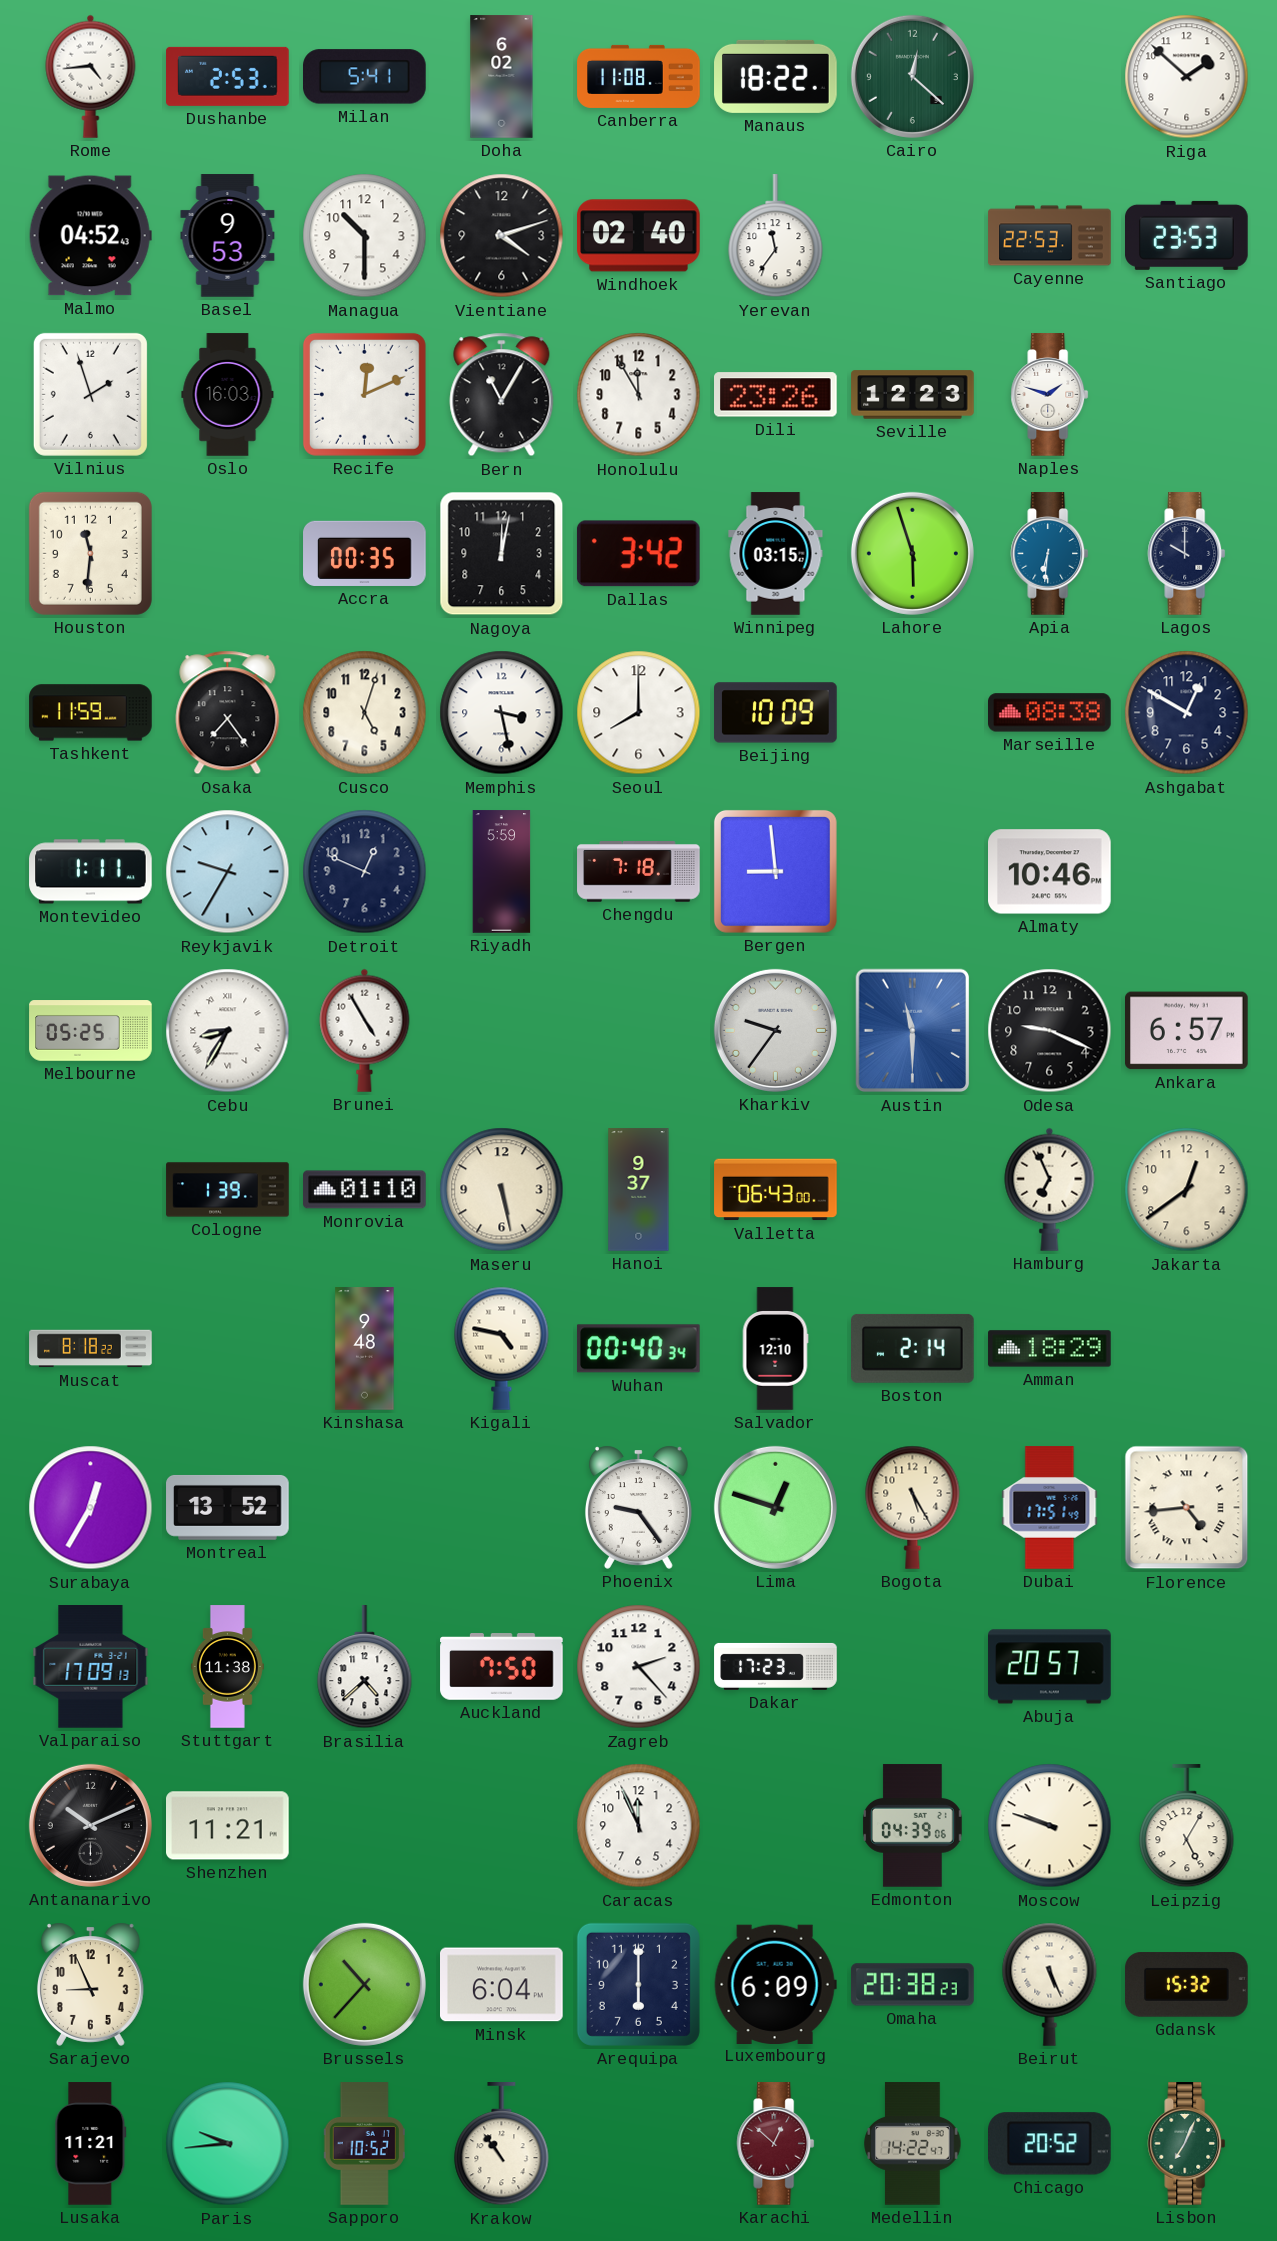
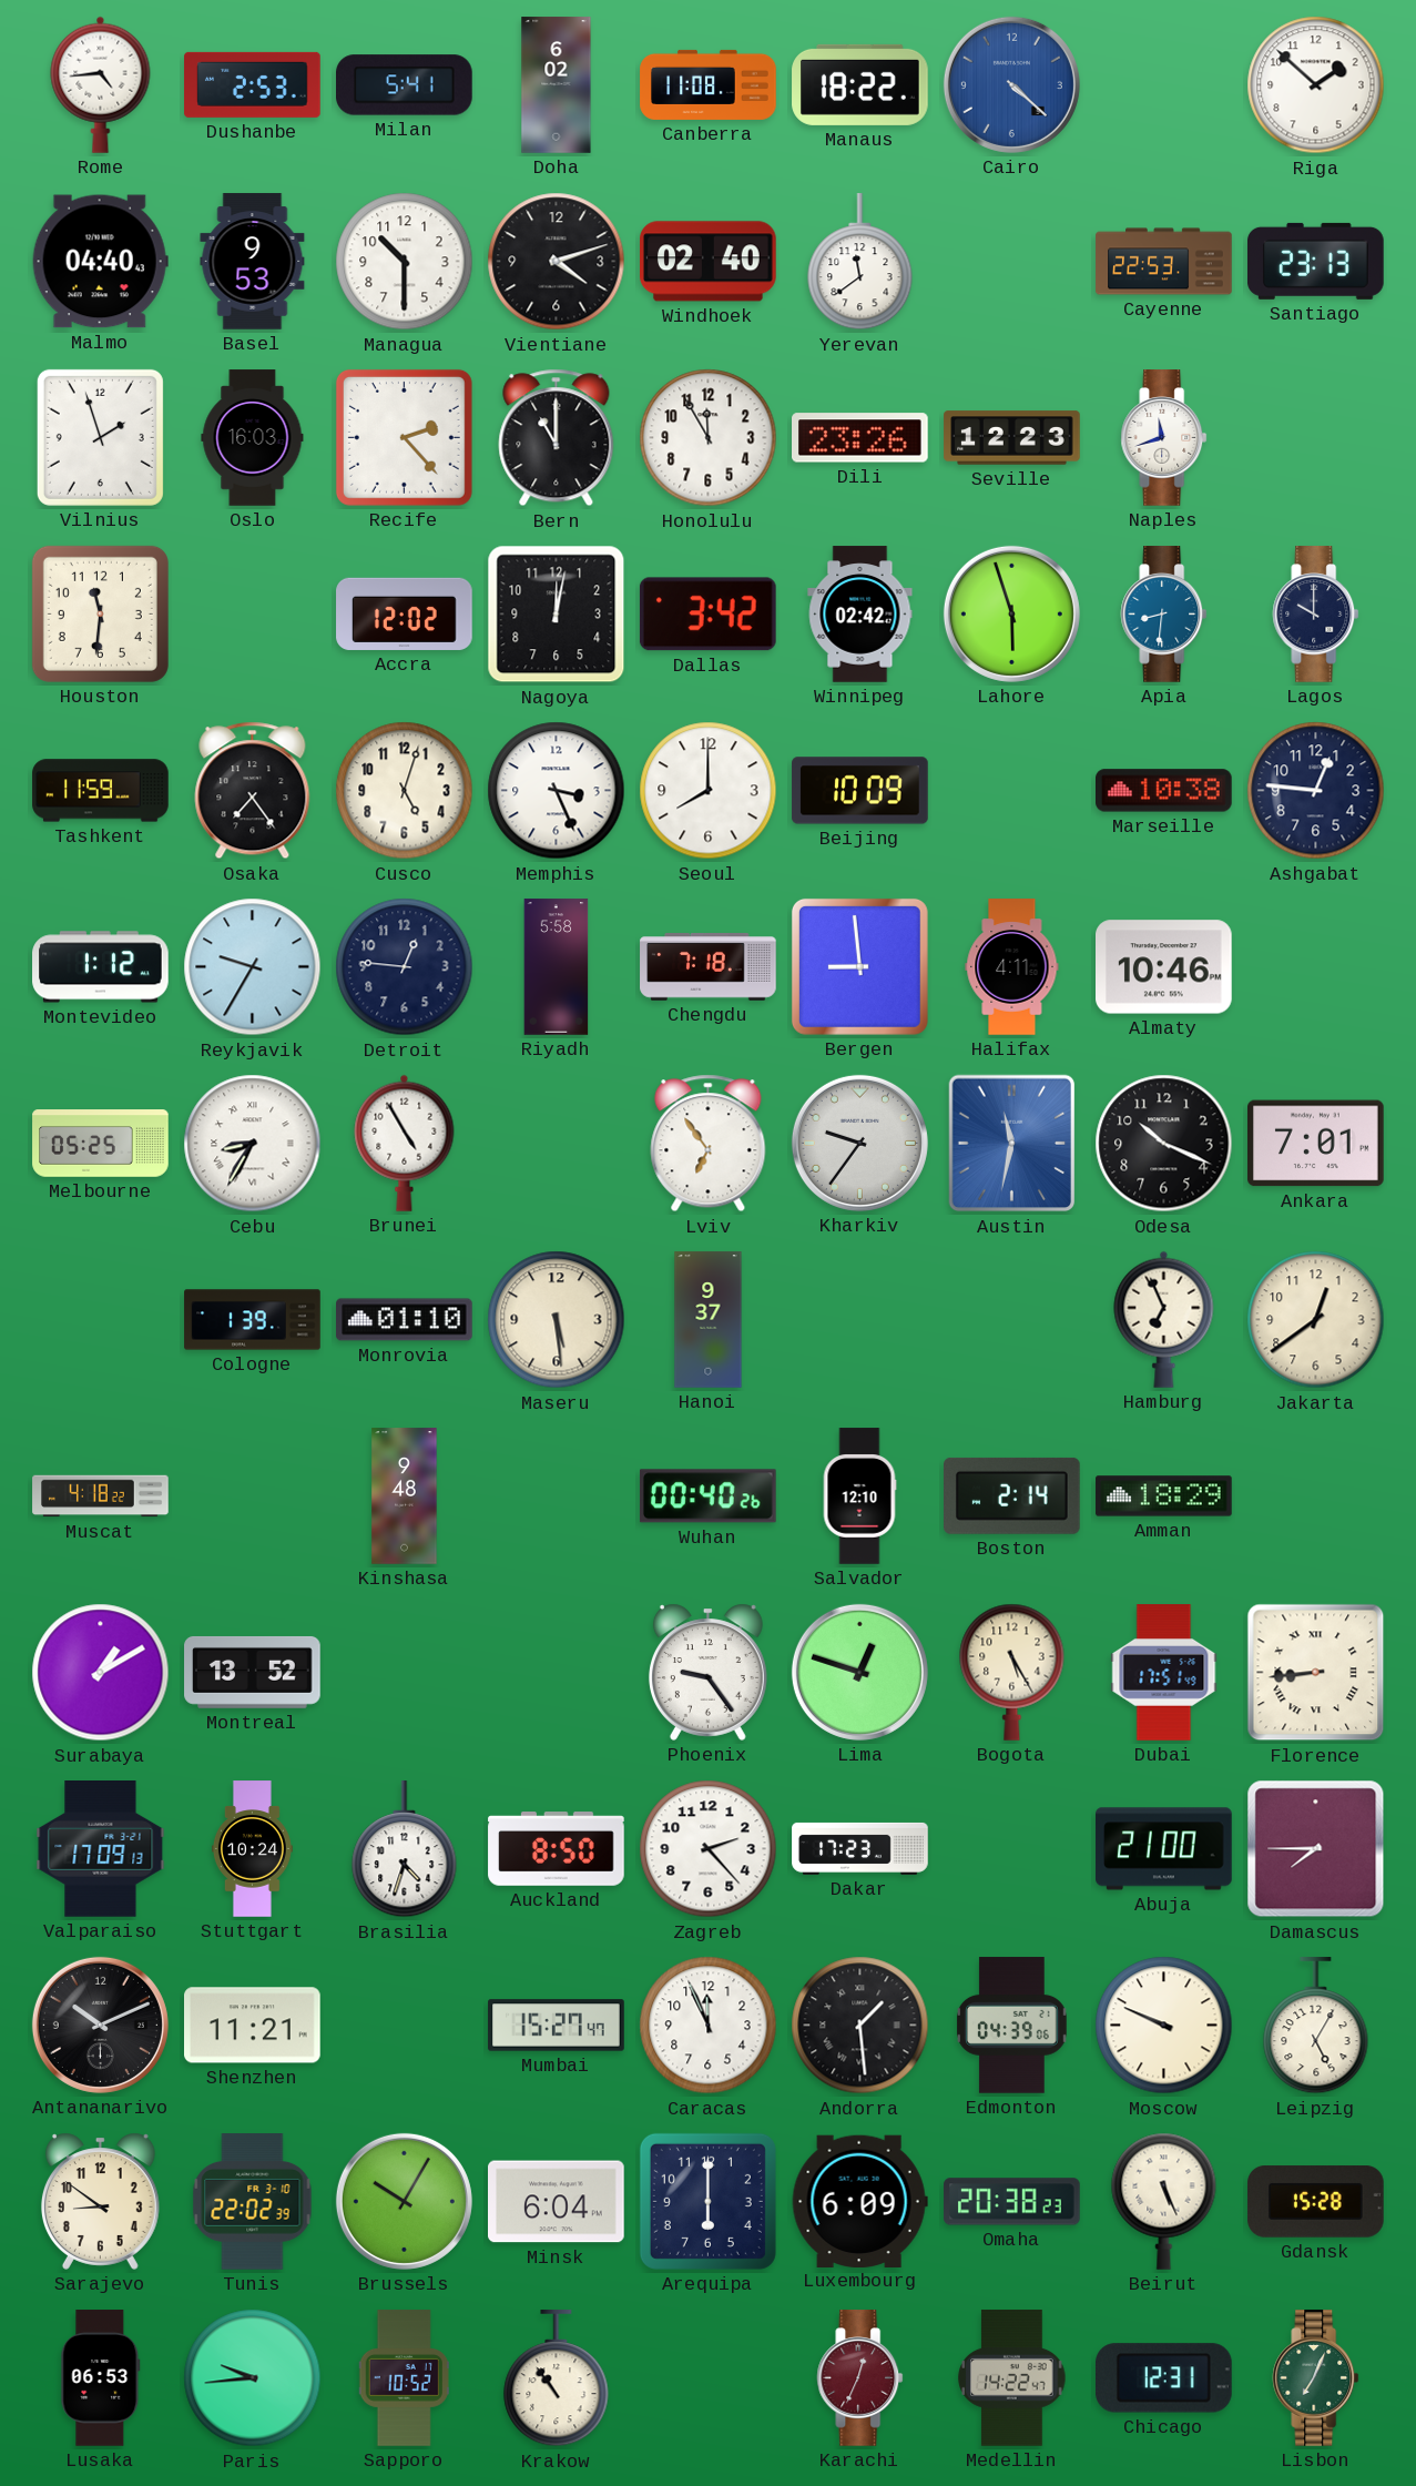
Cairo: 12:22 -> 4:22 (1011, 84)
Cairo dial: green -> blue (1011, 84)
Malmo: 04:52 -> 04:40 (100, 262)
Yerevan: 11:36 -> 11:39 (860, 262)
Santiago: 23:53 -> 23:13 (1316, 261)
Recife: 12:11 -> 2:23 (404, 437)
Bern: 11:05 -> 11:00 (557, 438)
Naples: 1:48 -> 11:42 (1164, 438)
Accra: 00:35 -> 12:02 (405, 613)
Winnipeg: 03:15 -> 02:42 (860, 615)
Apia: 6:31 -> 8:31 (1164, 615)
Memphis: 3:28 -> 3:26 (557, 791)
Marseille: 08:38 -> 10:38 (1164, 791)
Ashgabat: 12:50 -> 12:46 (1316, 791)
Montevideo: 1:11 -> 1:12 (101, 967)
Detroit: 12:49 -> 12:46 (405, 967)
Riyadh: 5:59 -> 5:58 (557, 967)
Halifax: none -> 4:11 (1012, 967)
Lviv: none -> 6:54 (709, 1144)
Austin: 11:30 -> 11:32 (1012, 1144)
Odesa: 9:19 -> 10:19 (1164, 1144)
Ankara: 6:57 -> 7:01 (1316, 1144)
Maseru: 5:28 -> 5:29 (557, 1320)
Valletta: 06:43 -> none (776, 1190)
Muscat: 8:18 -> 4:18 (101, 1496)
Kigali: 4:47 -> none (502, 1348)
Wuhan: 00:40:34 -> 00:40:26 (707, 1496)
Surabaya: 12:35 -> 1:10 (101, 1673)
Florence: 4:44 -> 8:44 (1316, 1673)
Stuttgart: 11:38 -> 10:24 (252, 1849)
Brasilia: 4:38 -> 4:33 (405, 1849)
Auckland: 7:50 -> 8:50 (557, 1849)
Abuja: 20:57 -> 21:00 (1164, 1849)
Damascus: none -> 7:45 (1316, 1849)
Mumbai: none -> 15:27 (557, 2026)
Andorra: none -> 1:29 (860, 2026)
Moscow: 9:48 -> 9:49 (1164, 2026)
Sarajevo: 8:56 -> 8:51 (100, 2201)
Tunis: none -> 22:02 (253, 2202)
Brussels: 10:37 -> 10:05 (404, 2201)
Gdansk: 15:32 -> 15:28 (1316, 2202)
Lusaka: 11:21 -> 06:53 (101, 2378)
Karachi: 12:52 -> 12:34 (860, 2378)
Chicago: 20:52 -> 12:31 (1164, 2378)
